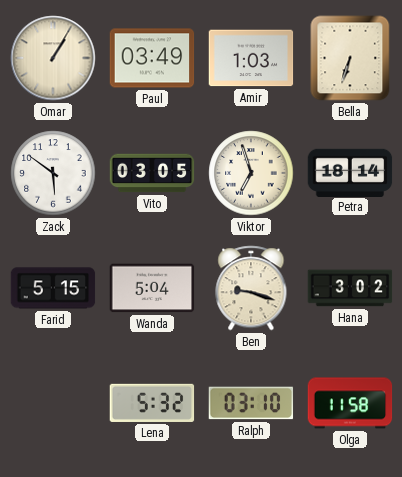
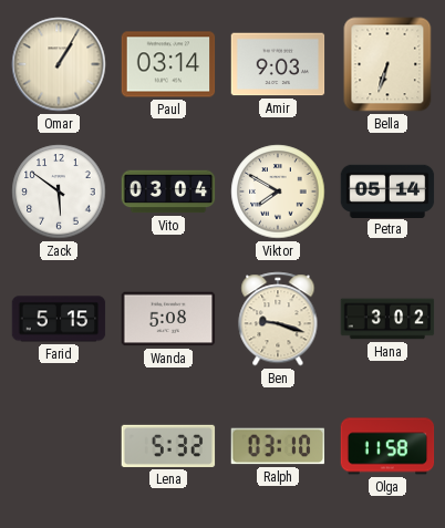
Paul: 03:49 -> 03:14 (168, 64)
Amir: 1:03 -> 9:03 (278, 64)
Vito: 03:05 -> 03:04 (168, 191)
Viktor: 6:57 -> 7:50 (278, 191)
Petra: 18:14 -> 05:14 (387, 190)
Wanda: 5:04 -> 5:08 (168, 319)
